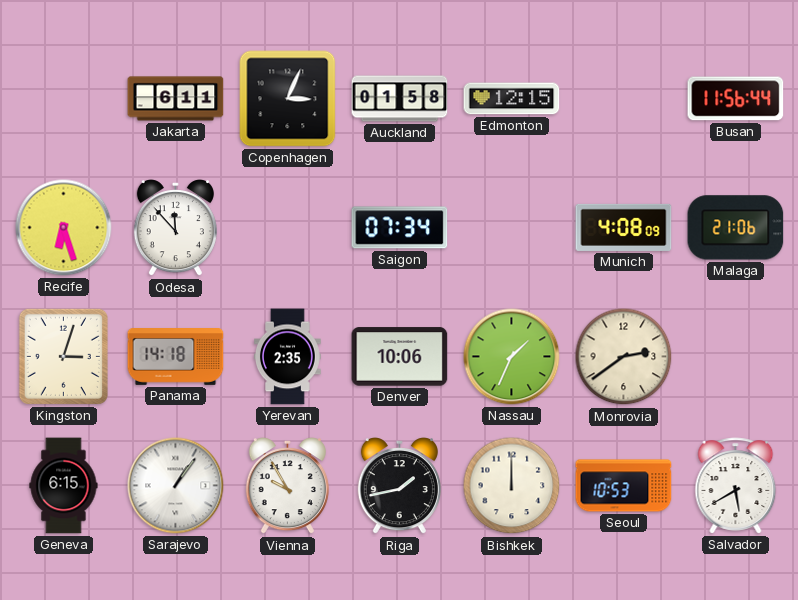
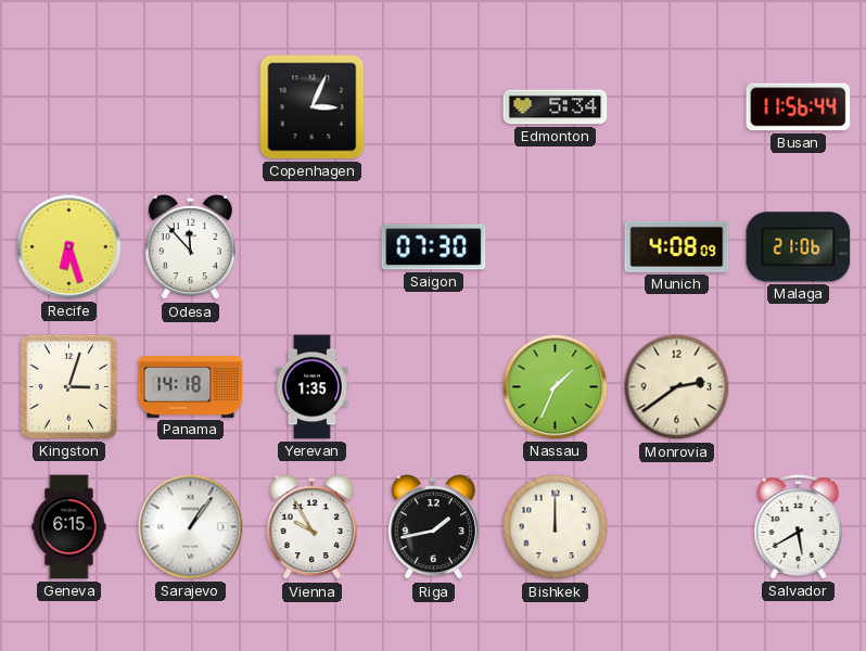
Jakarta: 6:11 -> none (176, 99)
Auckland: 01:58 -> none (400, 99)
Edmonton: 12:15 -> 5:34 (556, 107)
Saigon: 07:34 -> 07:30 (434, 247)
Yerevan: 2:35 -> 1:35 (313, 387)
Denver: 10:06 -> none (400, 357)
Seoul: 10:53 -> none (624, 486)
